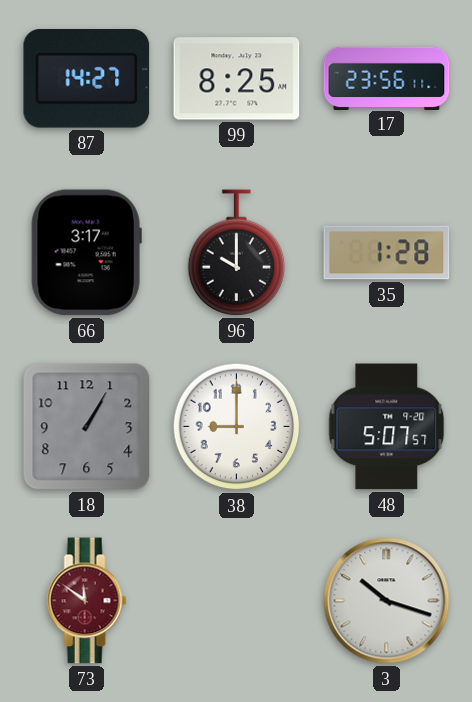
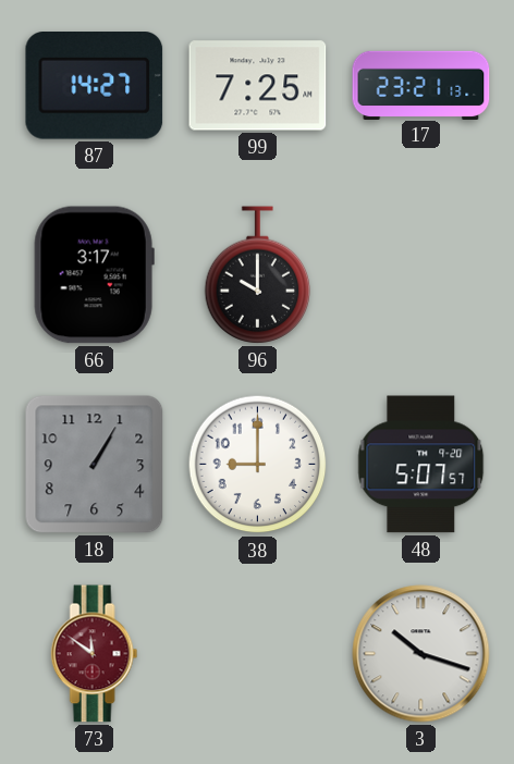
99: 8:25 -> 7:25 (258, 86)
17: 23:56 -> 23:21 (421, 85)
35: 1:28 -> none (387, 253)
